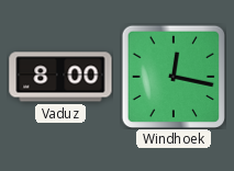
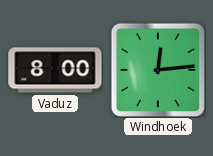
Windhoek: 12:17 -> 12:14 (157, 69)
